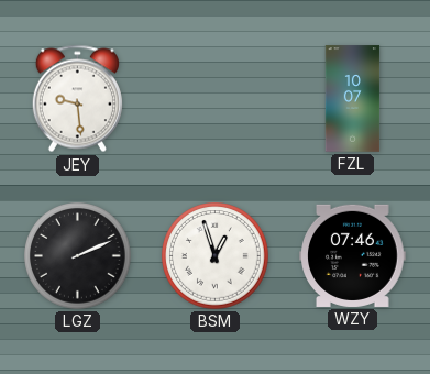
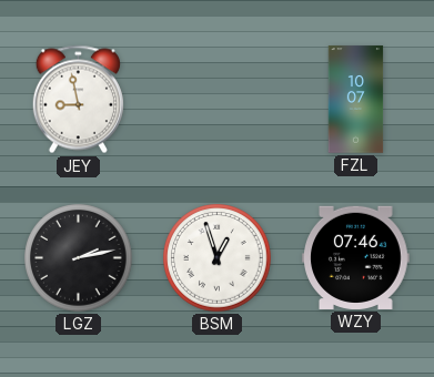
JEY: 9:29 -> 8:58 (78, 100)
LGZ: 2:11 -> 2:13 (79, 258)
